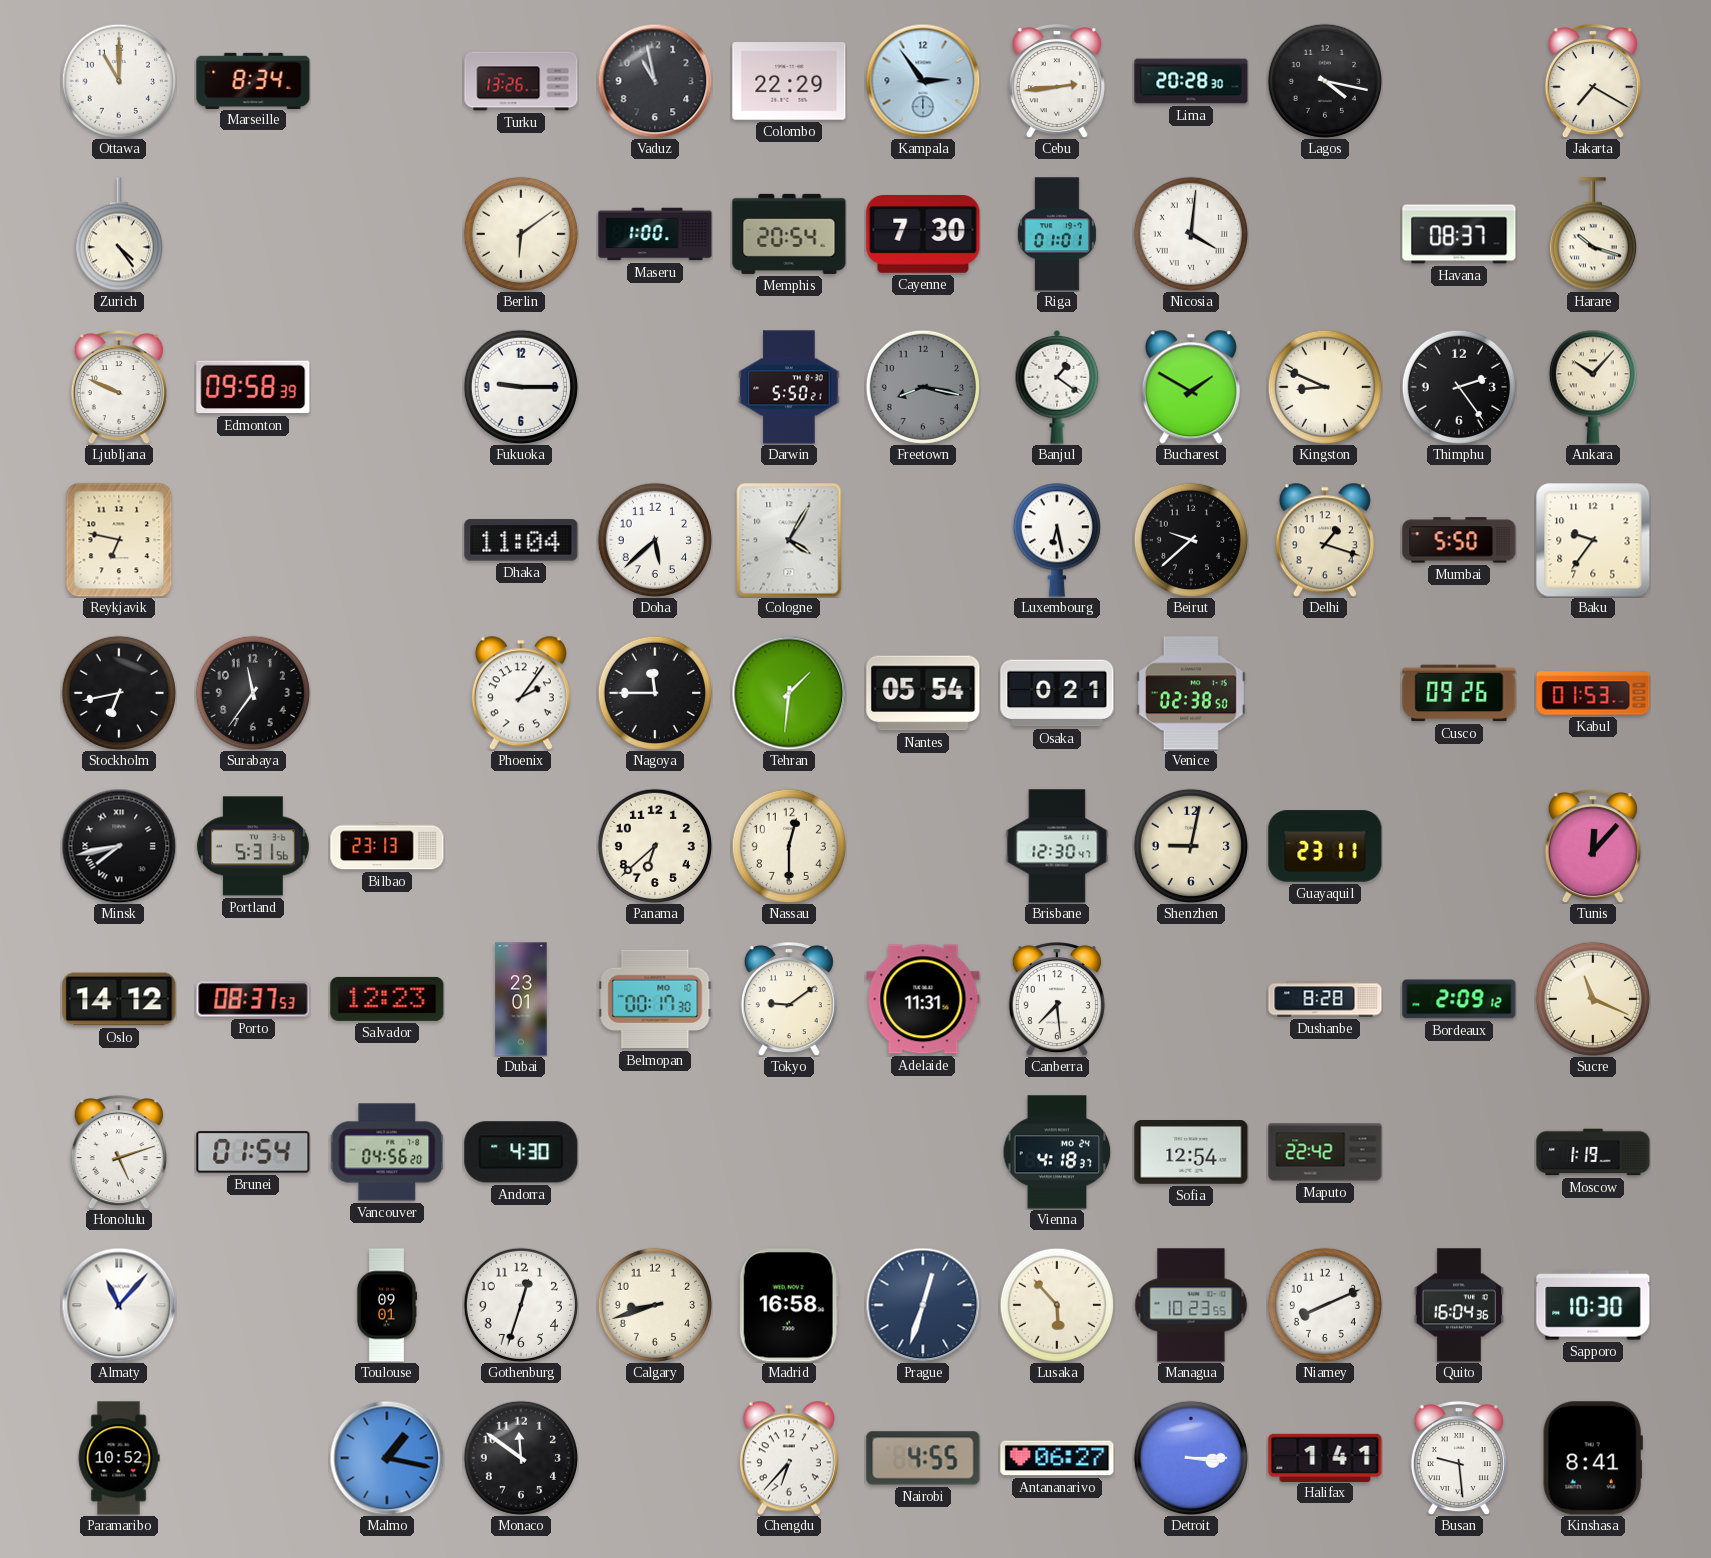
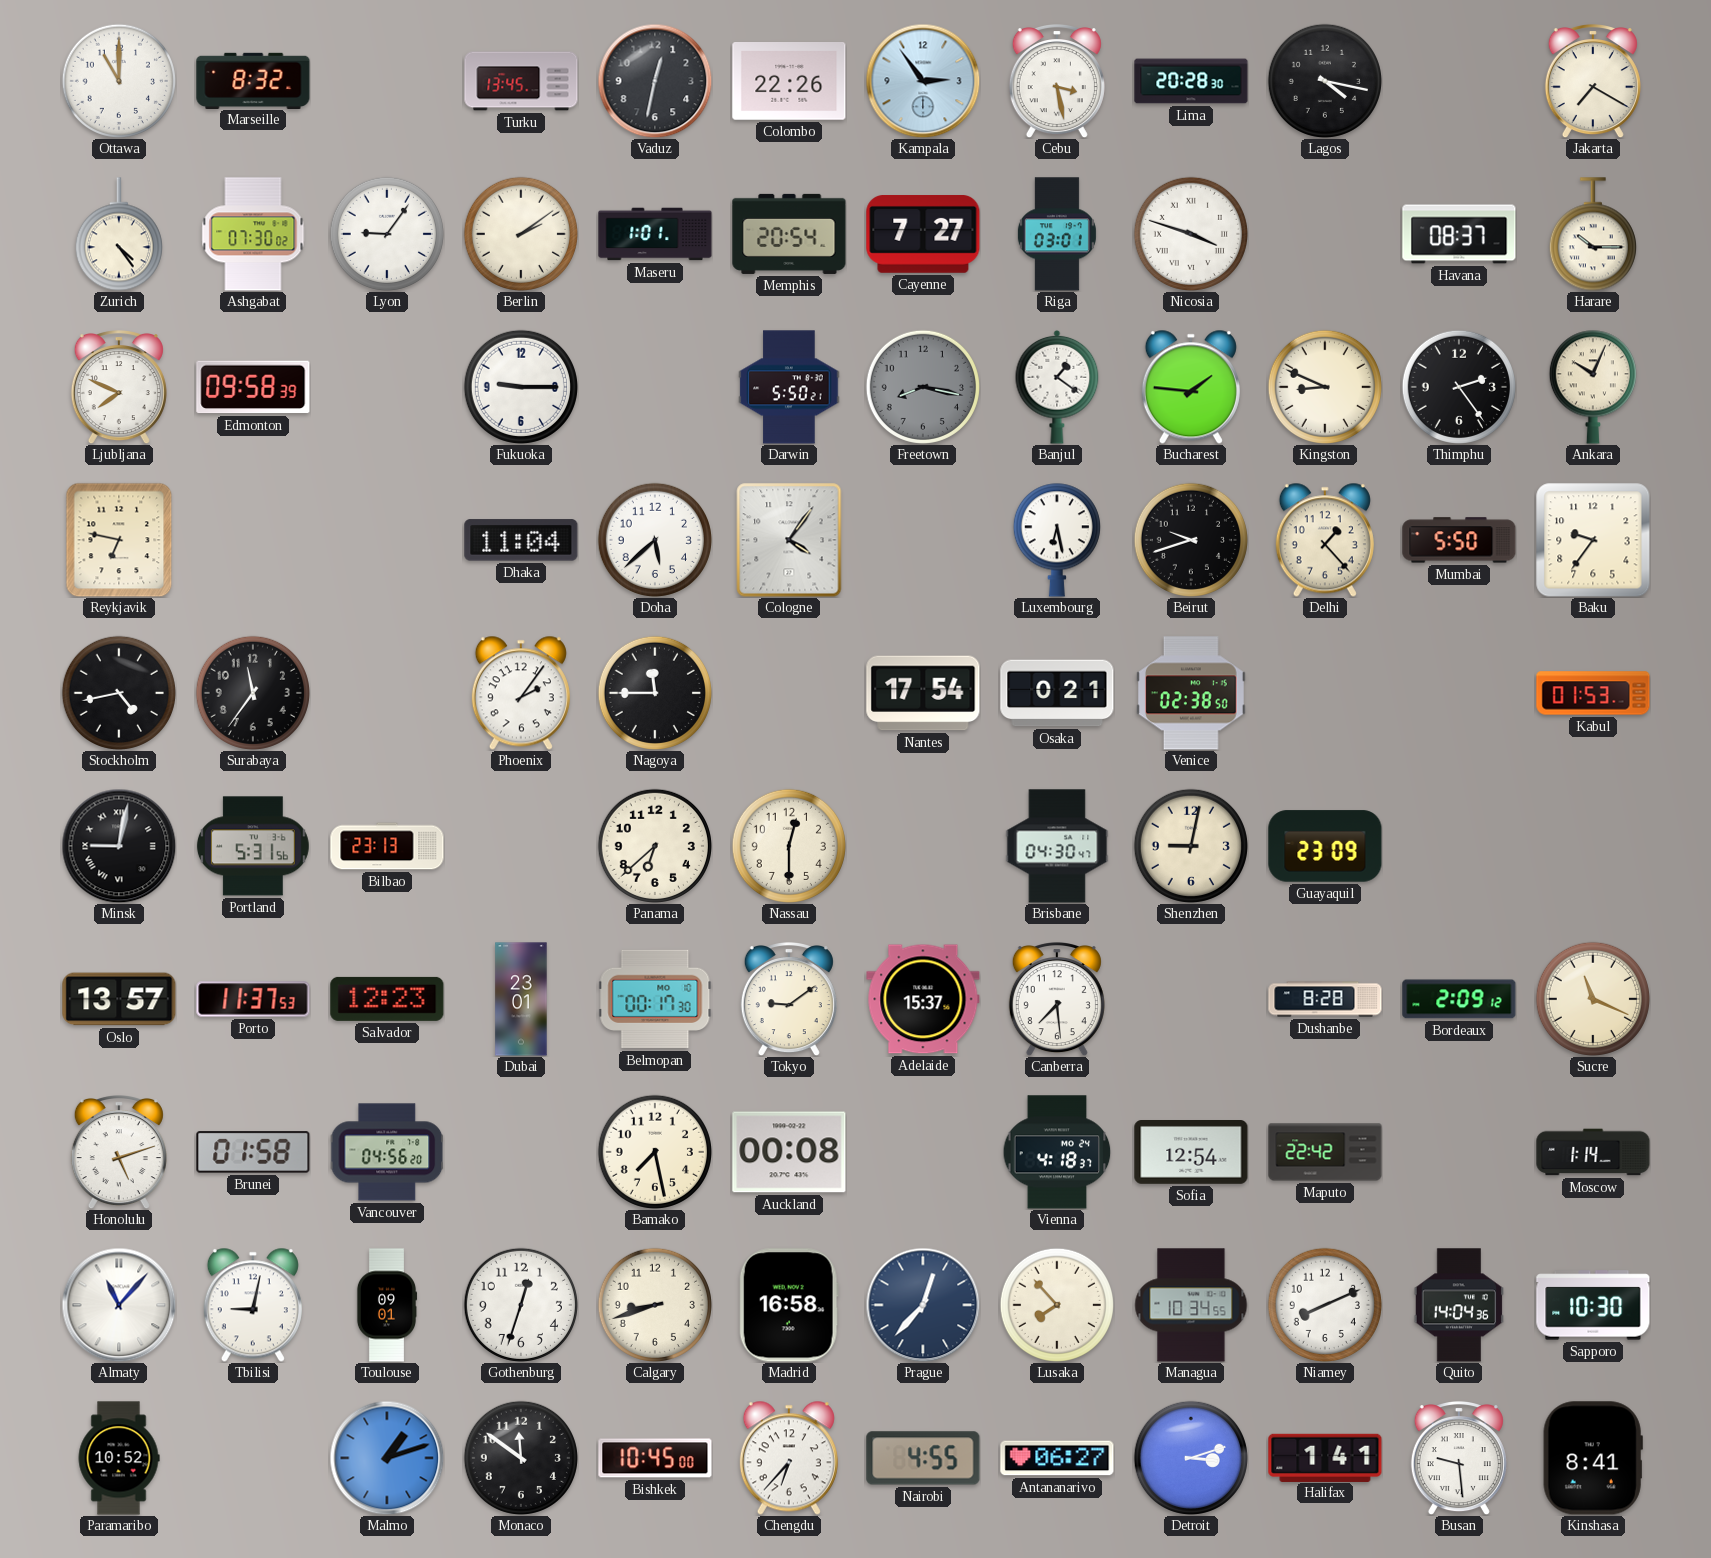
Marseille: 8:34 -> 8:32 (253, 80)
Turku: 13:26 -> 13:45 (521, 81)
Vaduz: 10:58 -> 12:32 (655, 81)
Colombo: 22:29 -> 22:26 (789, 82)
Cebu: 2:44 -> 3:28 (1057, 82)
Ashgabat: none -> 07:30 (253, 234)
Lyon: none -> 9:06 (387, 234)
Berlin: 6:09 -> 2:09 (521, 234)
Maseru: 1:00 -> 1:01 (655, 234)
Cayenne: 7:30 -> 7:27 (923, 235)
Riga: 01:01 -> 03:01 (1057, 234)
Nicosia: 4:01 -> 3:48 (1191, 234)
Harare: 10:18 -> 10:15 (1593, 234)
Ljubljana: 9:49 -> 7:49 (119, 388)
Bucharest: 1:50 -> 1:46 (1191, 387)
Ankara: 10:07 -> 10:04 (1593, 387)
Cologne: 4:05 -> 4:06 (789, 540)
Beirut: 9:38 -> 9:42 (1191, 540)
Delhi: 1:18 -> 1:23 (1325, 540)
Stockholm: 6:43 -> 4:43 (119, 693)
Tehran: 1:31 -> none (789, 693)
Nantes: 05:54 -> 17:54 (923, 693)
Cusco: 09:26 -> none (1459, 693)
Minsk: 7:43 -> 9:02 (119, 846)
Brisbane: 12:30 -> 04:30 (1057, 846)
Guayaquil: 23:11 -> 23:09 (1325, 846)
Tunis: 12:07 -> none (1593, 847)
Oslo: 14:12 -> 13:57 (119, 999)
Porto: 08:37 -> 11:37 (253, 999)
Adelaide: 11:31 -> 15:37 (923, 999)
Brunei: 01:54 -> 01:58 (253, 1152)
Andorra: 4:30 -> none (521, 1152)
Bamako: none -> 7:28 (655, 1152)
Auckland: none -> 00:08 (789, 1152)
Moscow: 1:19 -> 1:14 (1593, 1152)
Tbilisi: none -> 9:02 (253, 1305)
Prague: 12:33 -> 12:37 (923, 1305)
Lusaka: 5:53 -> 7:53 (1057, 1305)
Managua: 10:23 -> 10:34 (1191, 1305)
Quito: 16:04 -> 14:04 (1459, 1305)
Malmo: 1:17 -> 1:12 (387, 1458)
Bishkek: none -> 10:45 (655, 1458)
Detroit: 3:15 -> 3:12 (1191, 1458)
